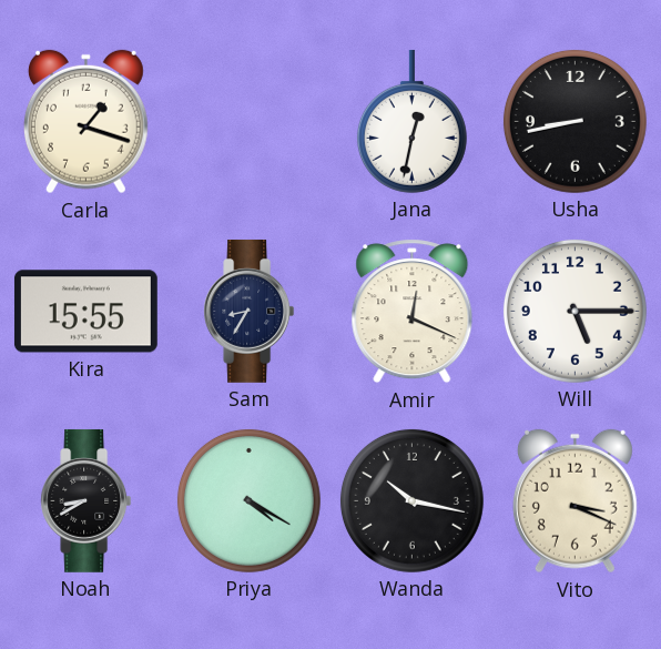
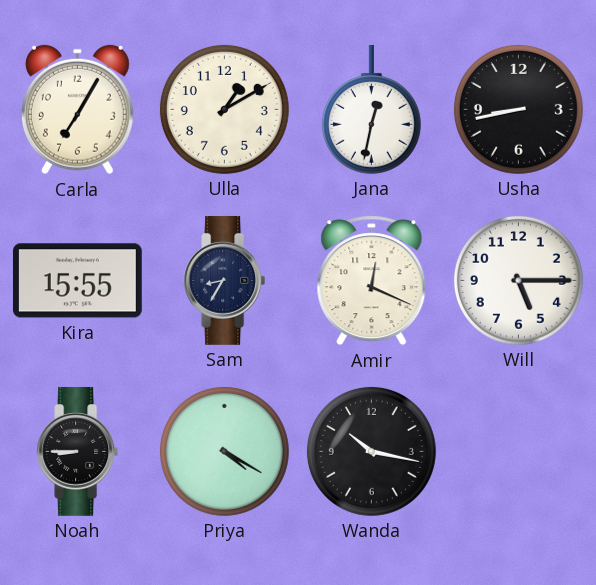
Carla: 1:18 -> 7:05 (77, 110)
Ulla: none -> 1:10 (224, 109)
Noah: 8:40 -> 8:45 (78, 451)
Vito: 3:19 -> none (574, 501)
